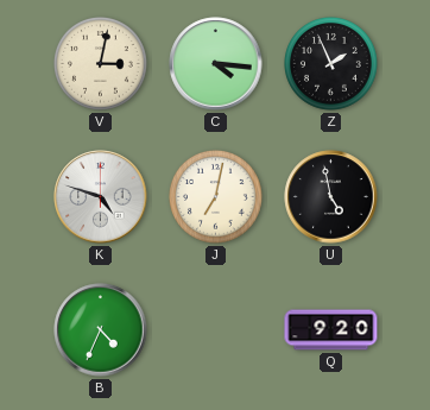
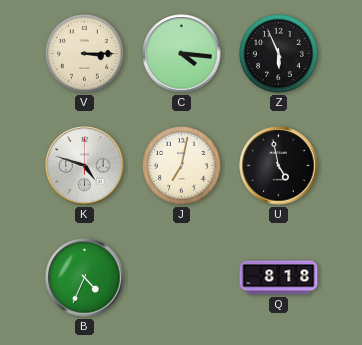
V: 3:02 -> 3:15 (85, 54)
Z: 1:56 -> 5:56 (279, 54)
Q: 9:20 -> 8:18 (279, 278)
